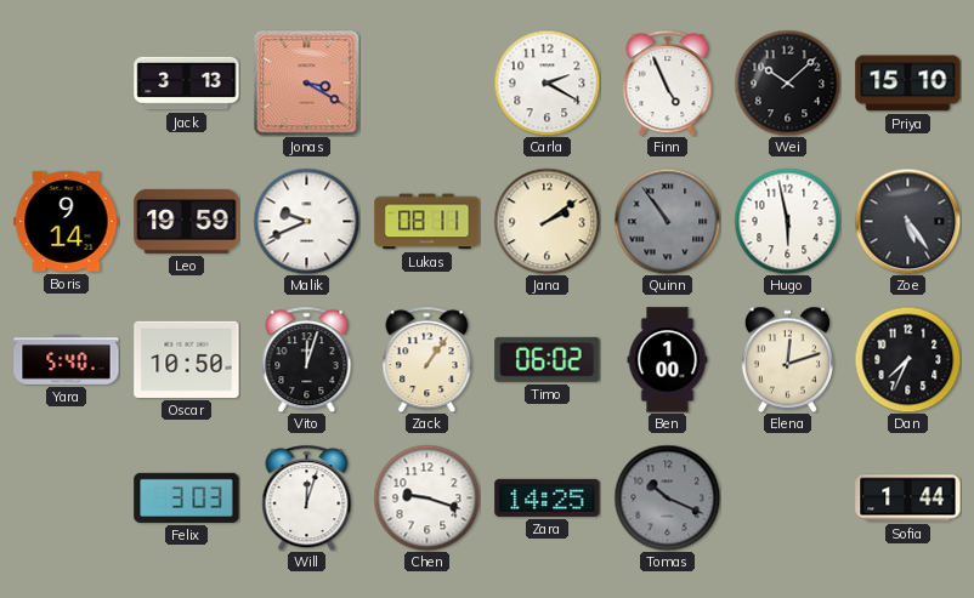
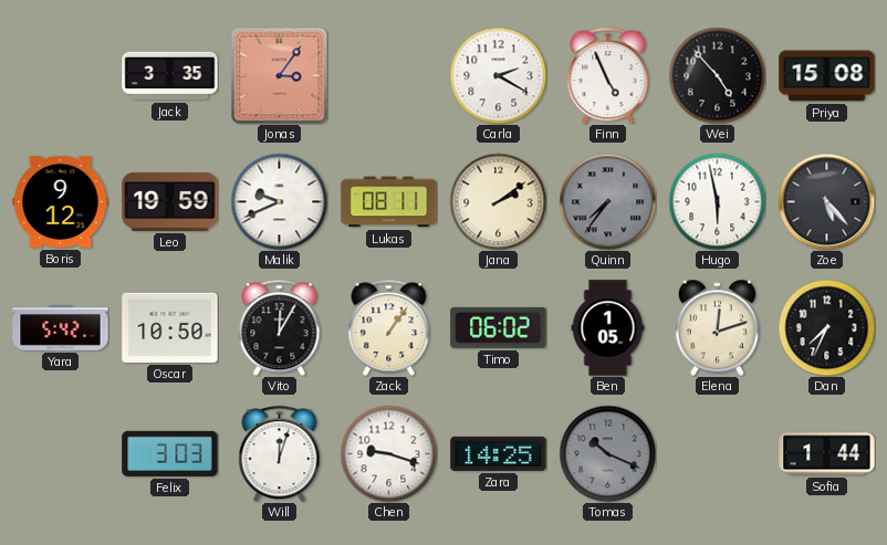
Jack: 3:13 -> 3:35 (170, 76)
Jonas: 3:20 -> 3:06 (279, 75)
Wei: 10:08 -> 4:53 (717, 75)
Priya: 15:10 -> 15:08 (827, 76)
Boris: 9:14 -> 9:12 (61, 201)
Quinn: 10:54 -> 7:36 (607, 201)
Zoe: 5:24 -> 5:23 (826, 201)
Yara: 5:40 -> 5:42 (61, 328)
Vito: 12:03 -> 12:05 (280, 327)
Ben: 1:00 -> 1:05 (608, 328)
